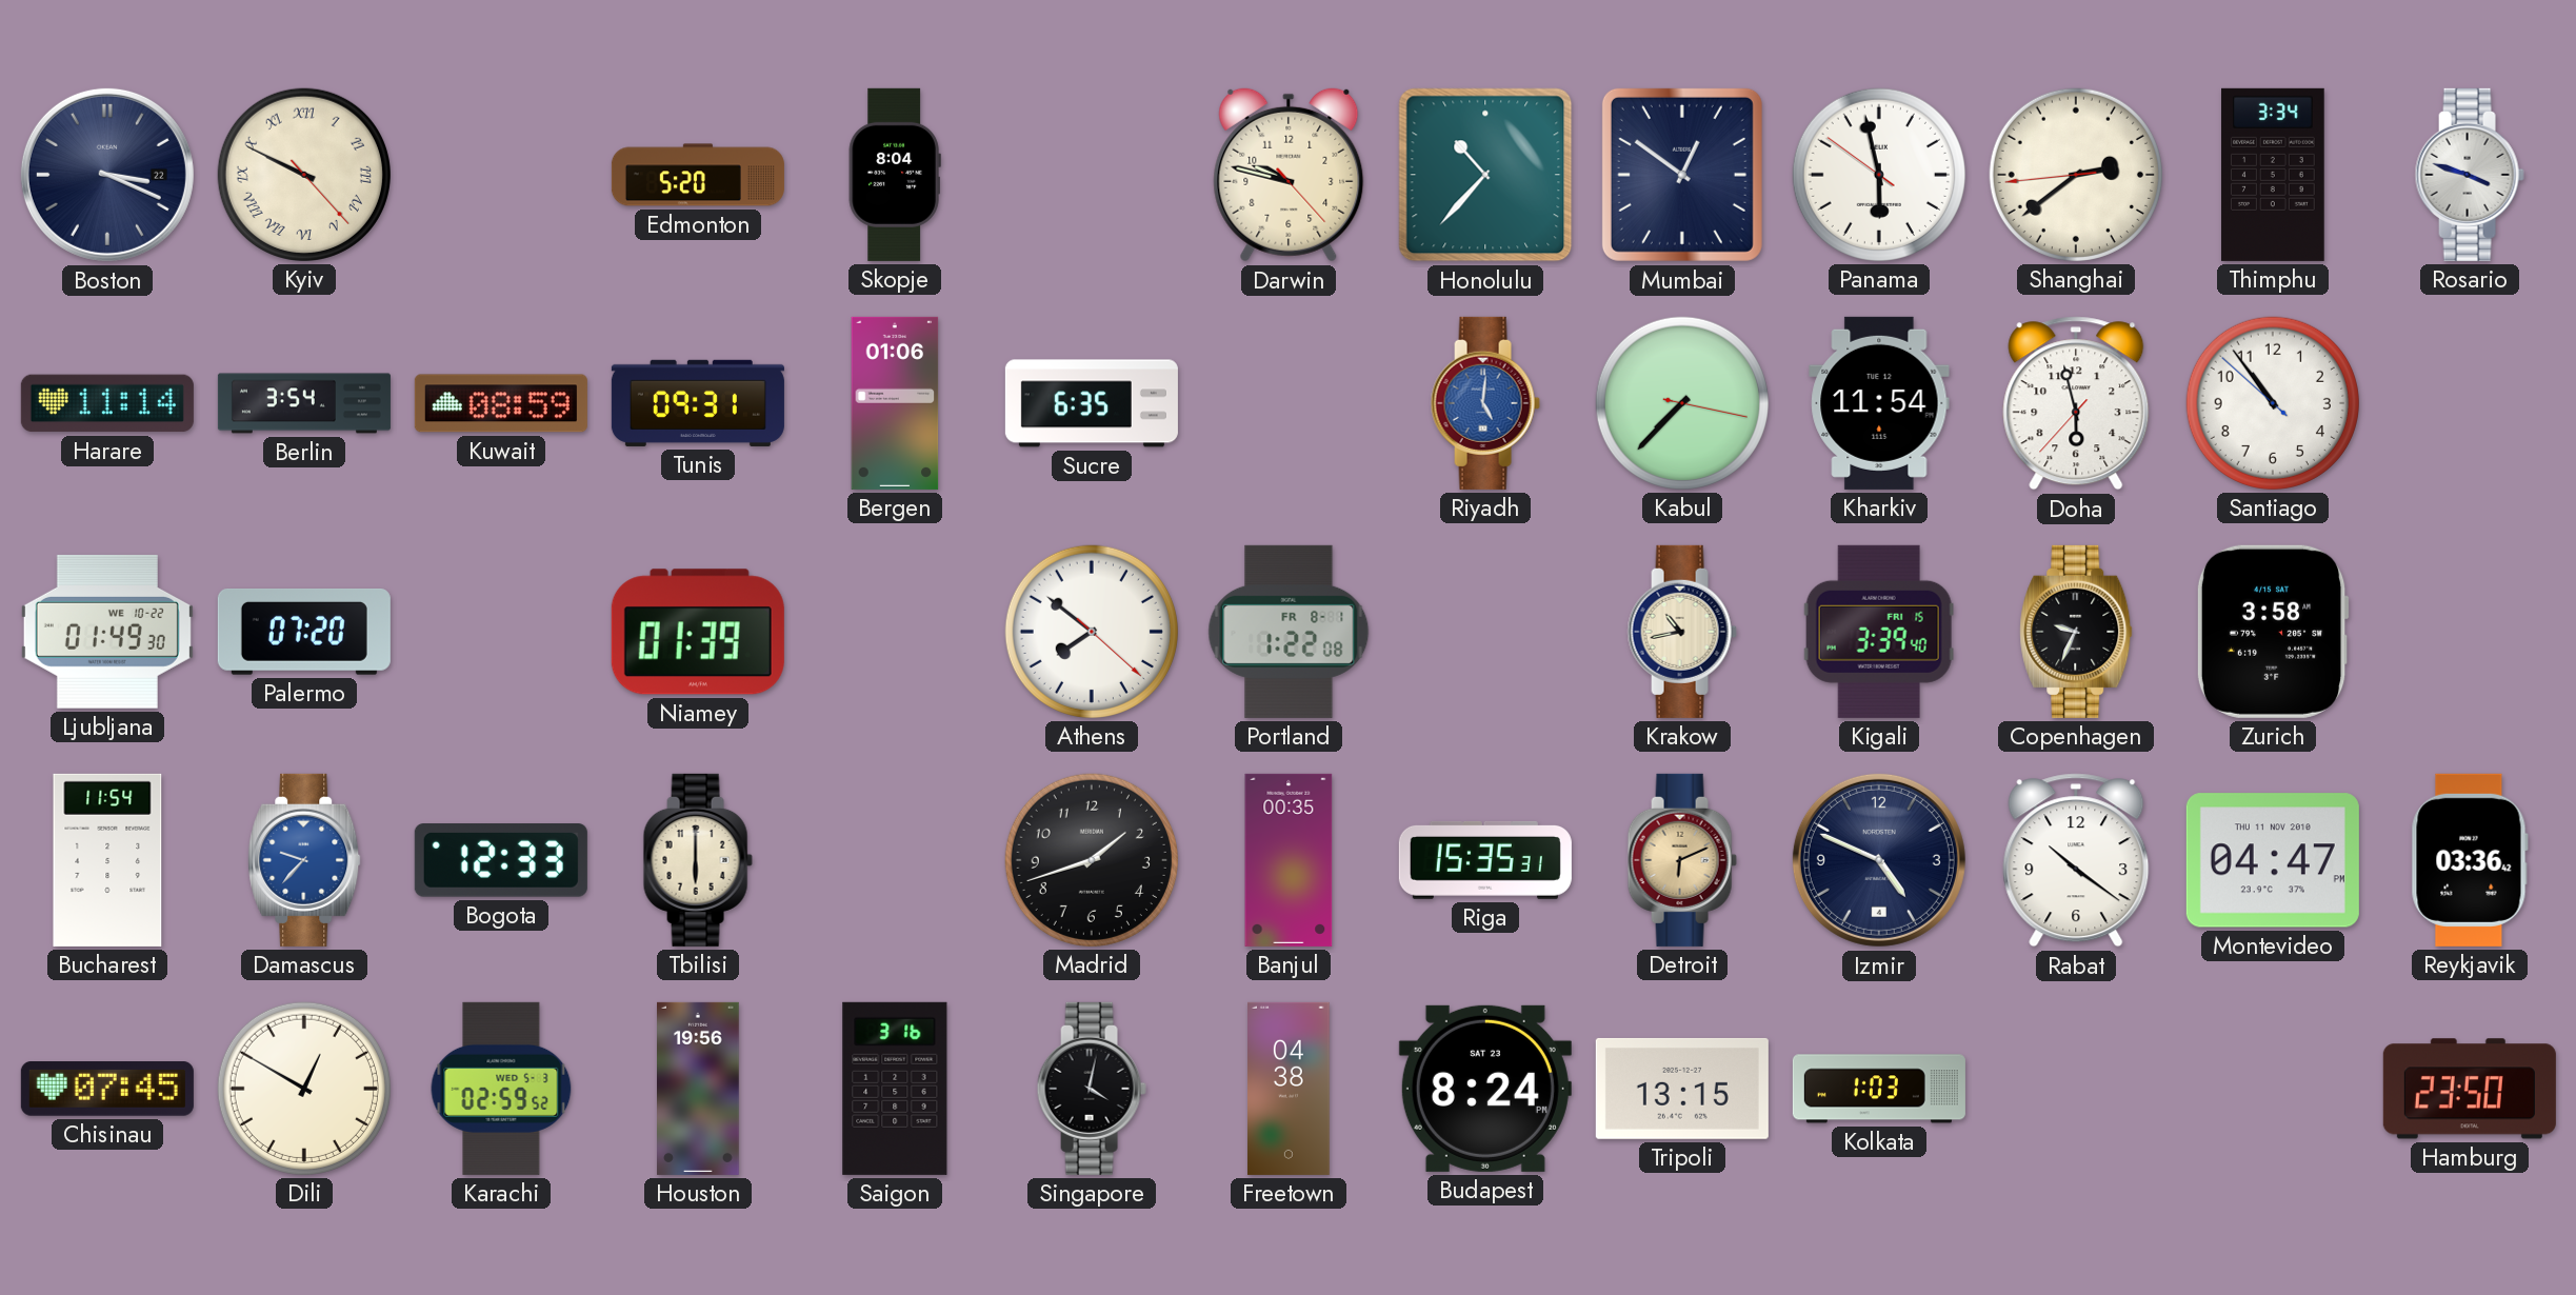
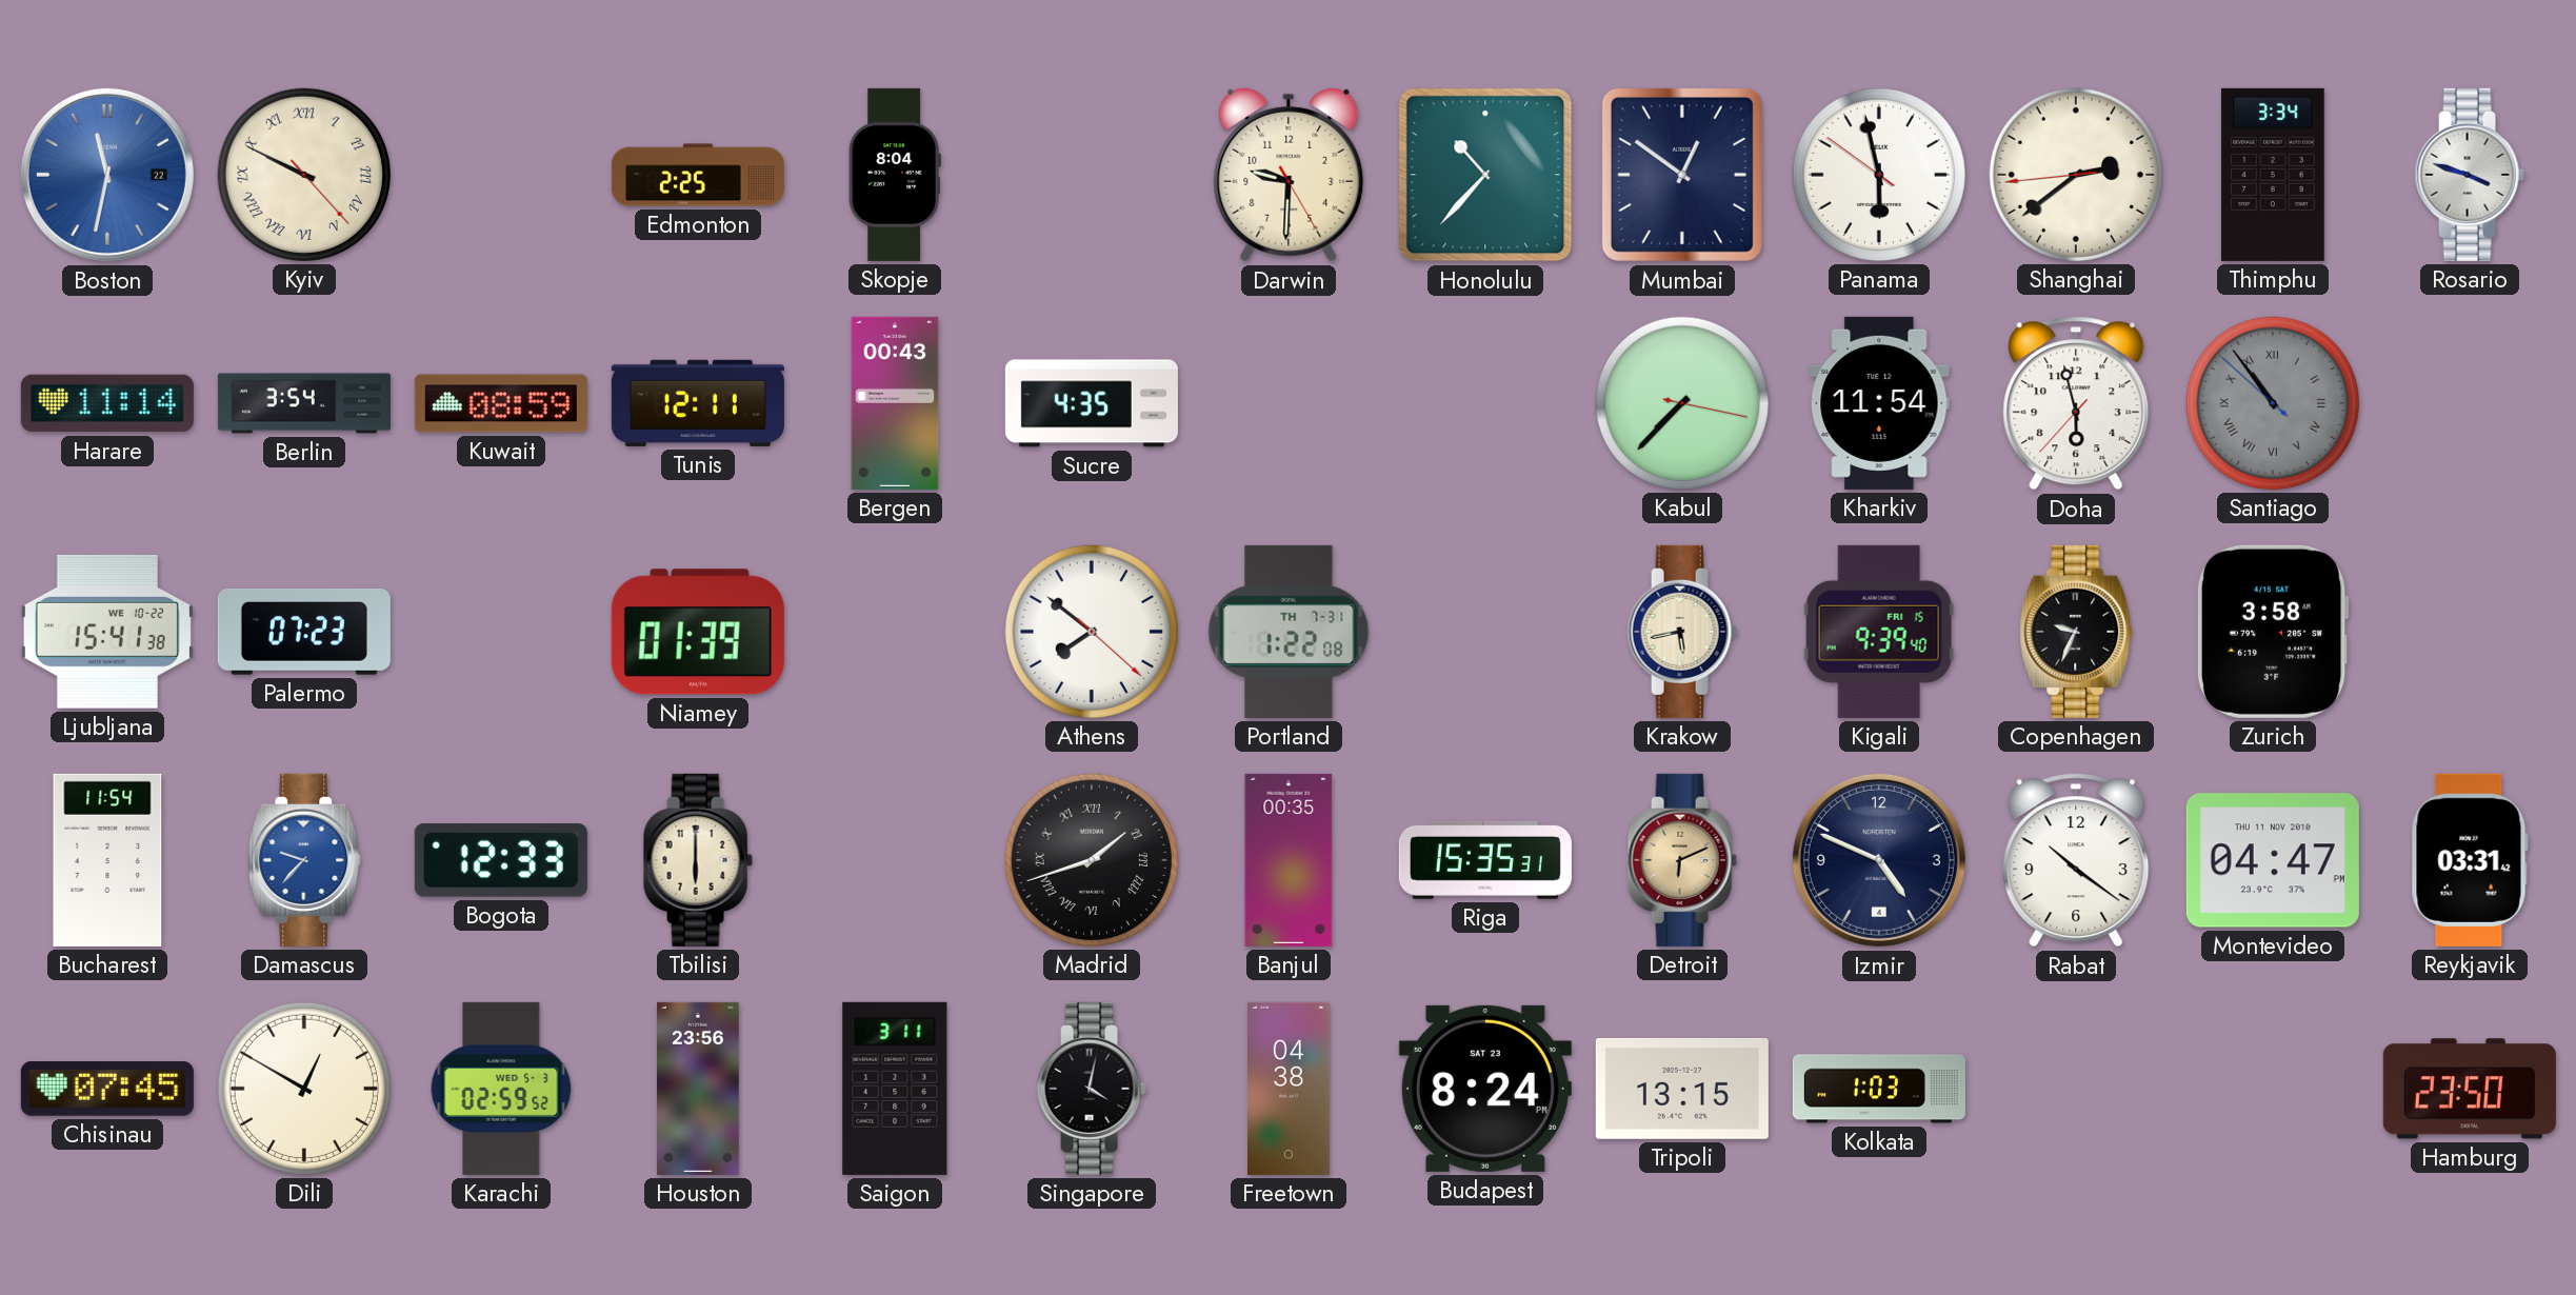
Boston: 3:19 -> 11:32 (107, 175)
Boston dial: navy -> blue (107, 175)
Edmonton: 5:20 -> 2:25 (698, 175)
Darwin: 9:47 -> 9:30 (1289, 175)
Tunis: 09:31 -> 12:11 (698, 403)
Bergen: 01:06 -> 00:43 (895, 403)
Sucre: 6:35 -> 4:35 (1092, 403)
Riyadh: 5:01 -> none (1485, 403)
Santiago dial: white -> grey (2273, 403)
Santiago numerals: Arabic -> Roman (2273, 403)
Ljubljana: 01:49 -> 15:41 (107, 632)
Palermo: 07:20 -> 07:23 (304, 633)
Portland date: FR 8-1 -> TH 7-31 (1289, 632)
Krakow: 10:43 -> 5:43 (1682, 632)
Kigali: 3:39 -> 9:39 (1879, 632)
Madrid numerals: Arabic -> Roman (1092, 860)
Reykjavik: 03:36 -> 03:31 (2470, 860)
Houston: 19:56 -> 23:56 (699, 1089)
Saigon: 3:16 -> 3:11 (895, 1089)
